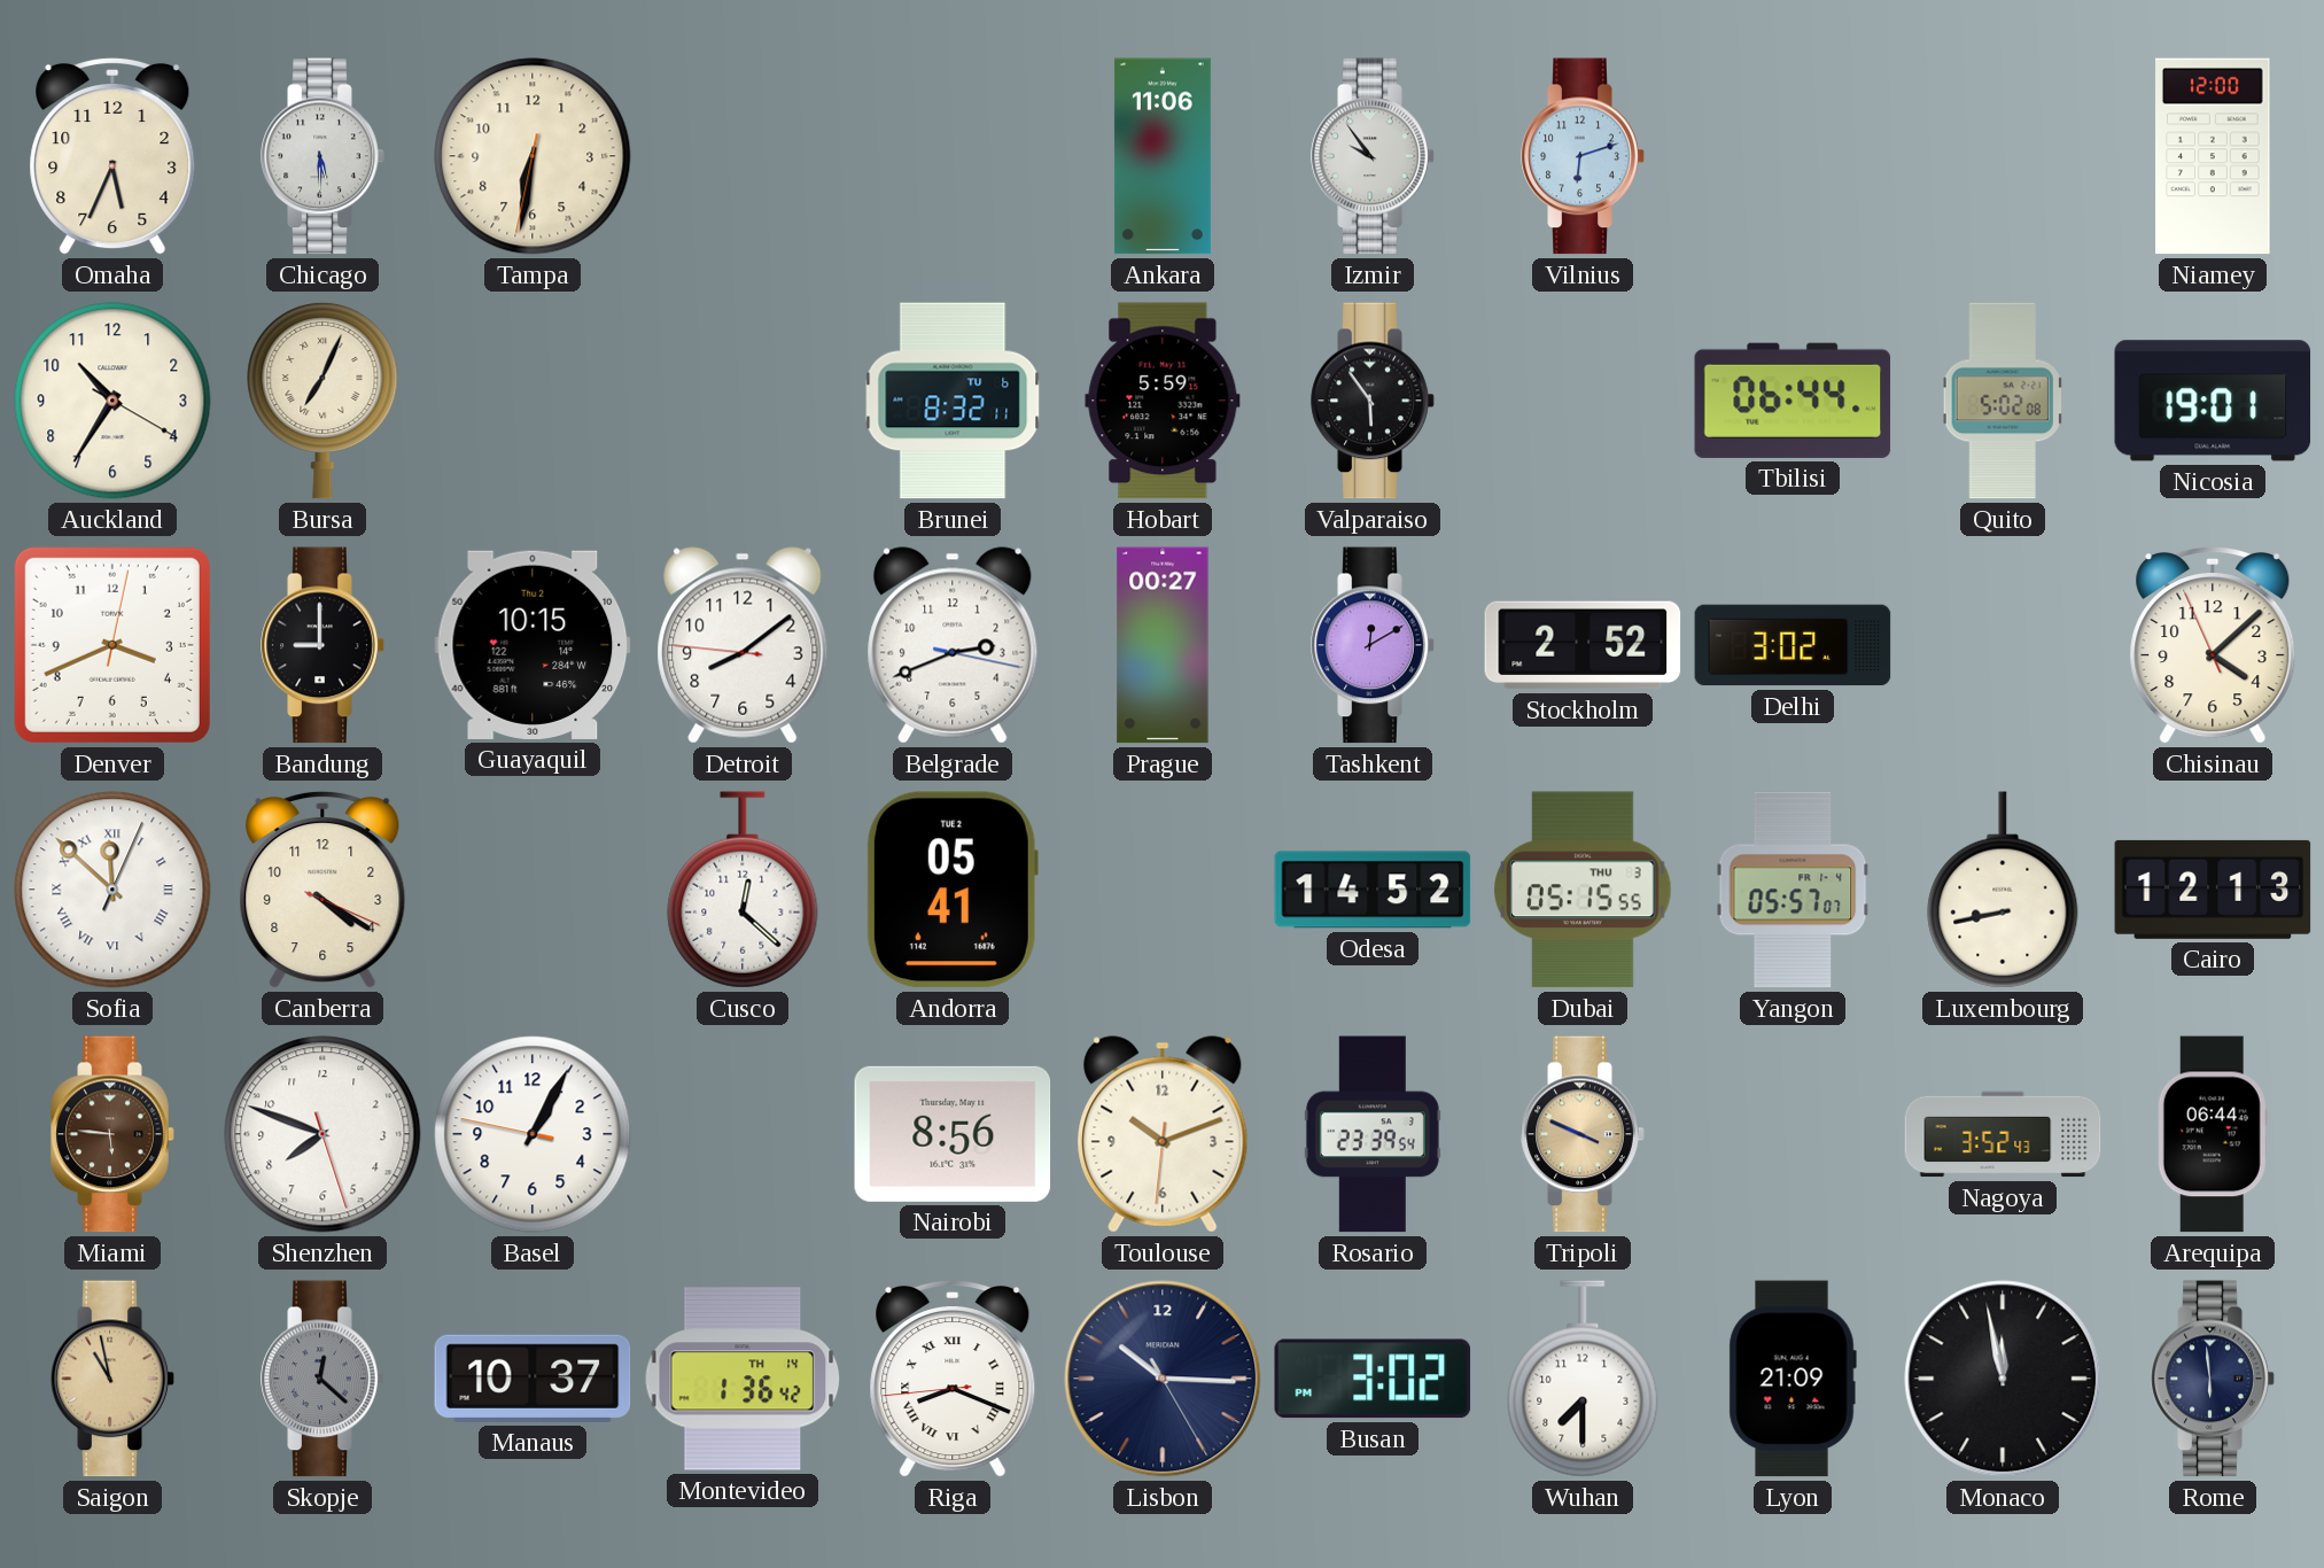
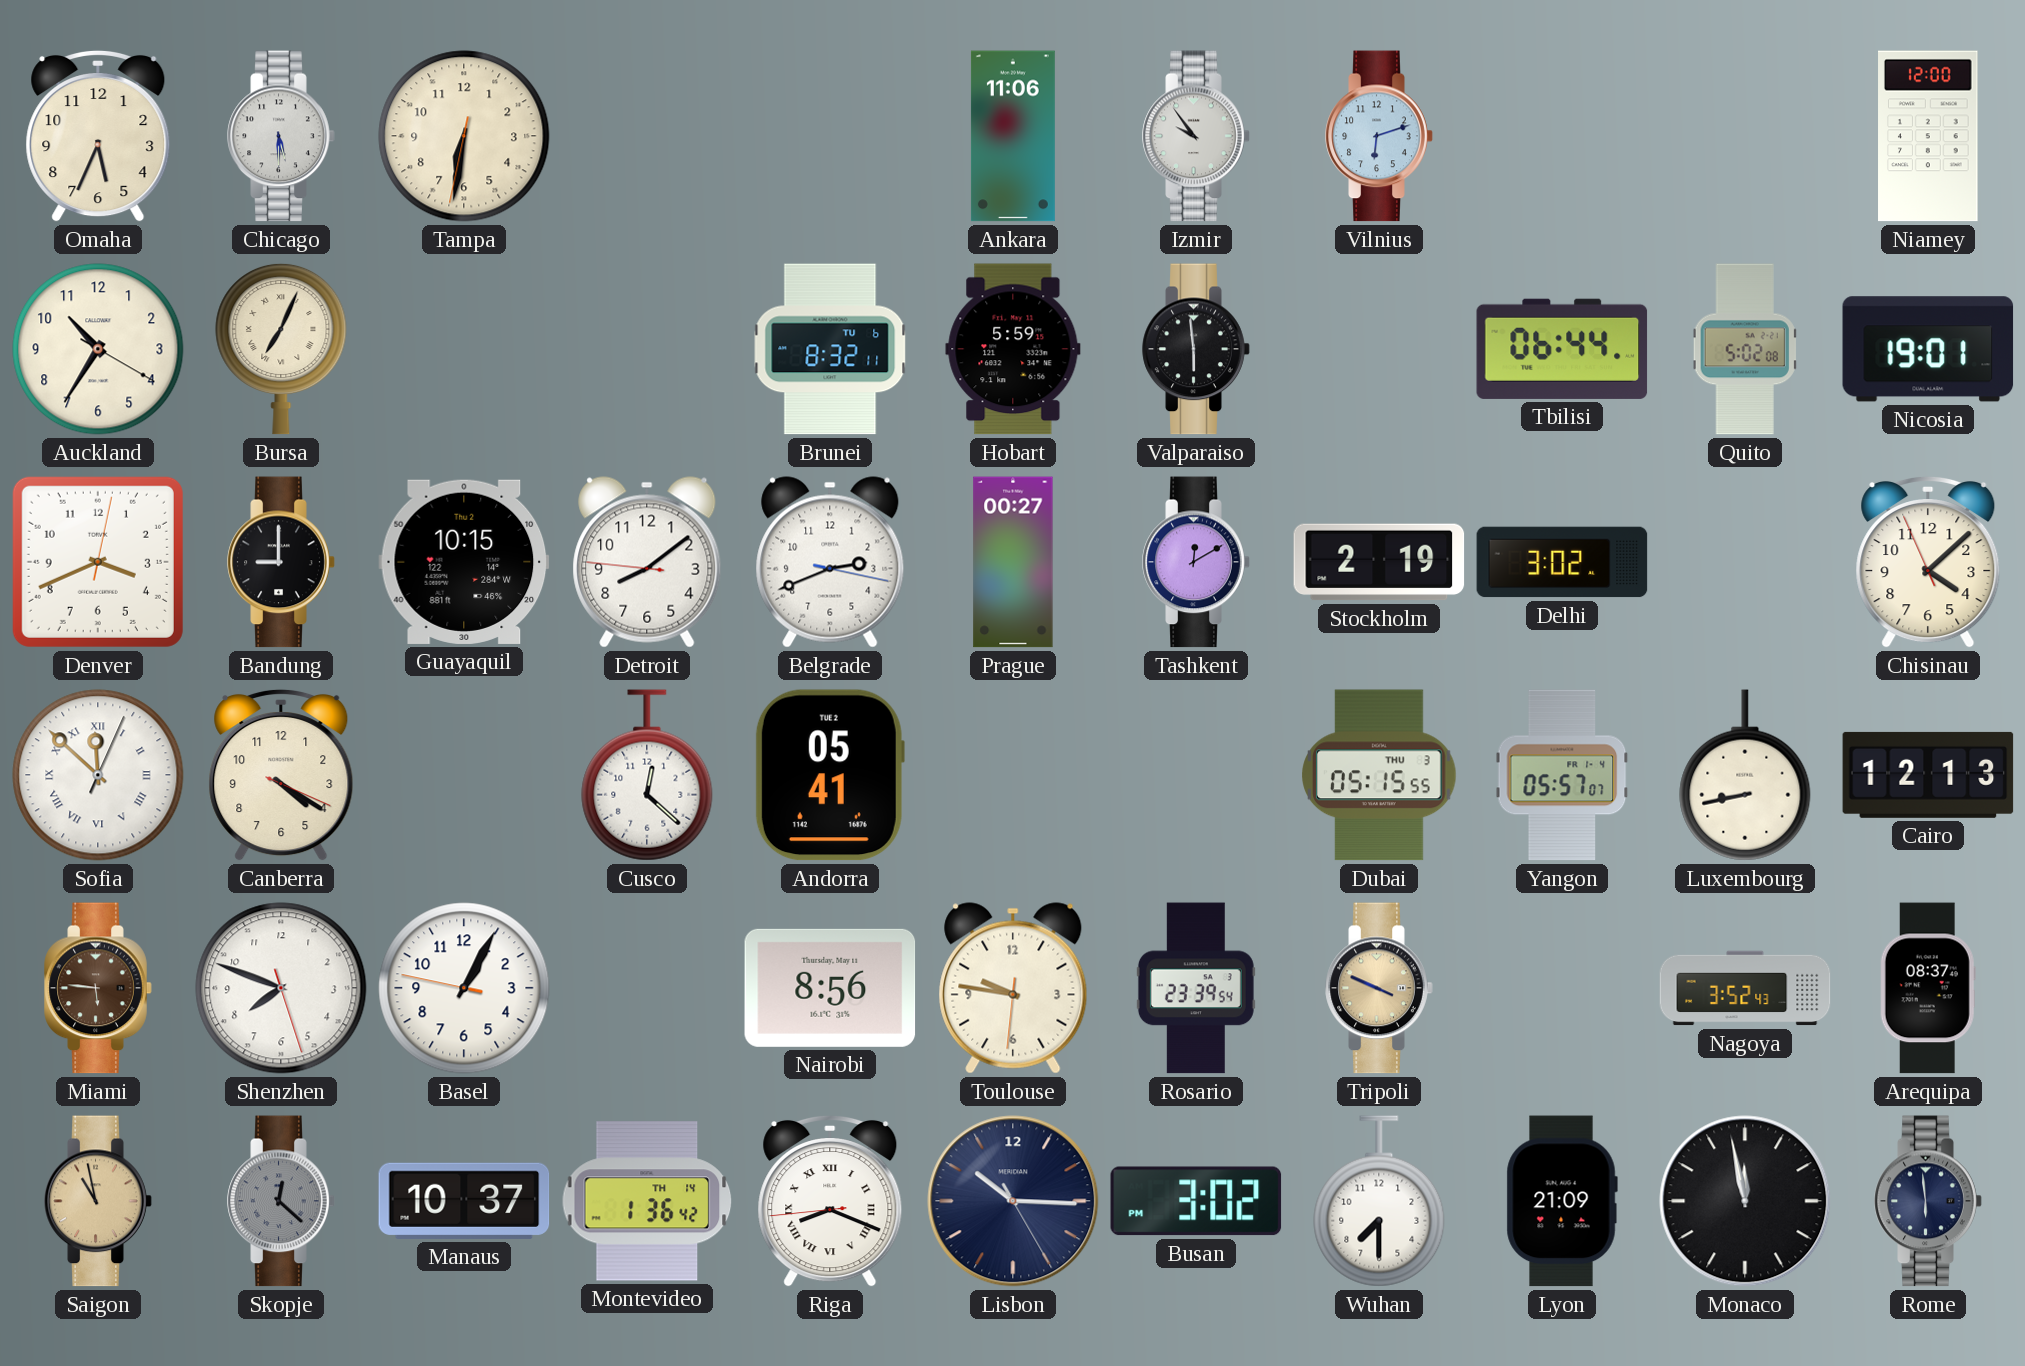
Valparaiso: 5:54 -> 5:59 (1196, 349)
Stockholm: 2:52 -> 2:19 (1379, 562)
Odesa: 14:52 -> none (1373, 890)
Toulouse: 10:11 -> 9:46 (1013, 988)
Arequipa: 06:44 -> 08:37 (1928, 988)
